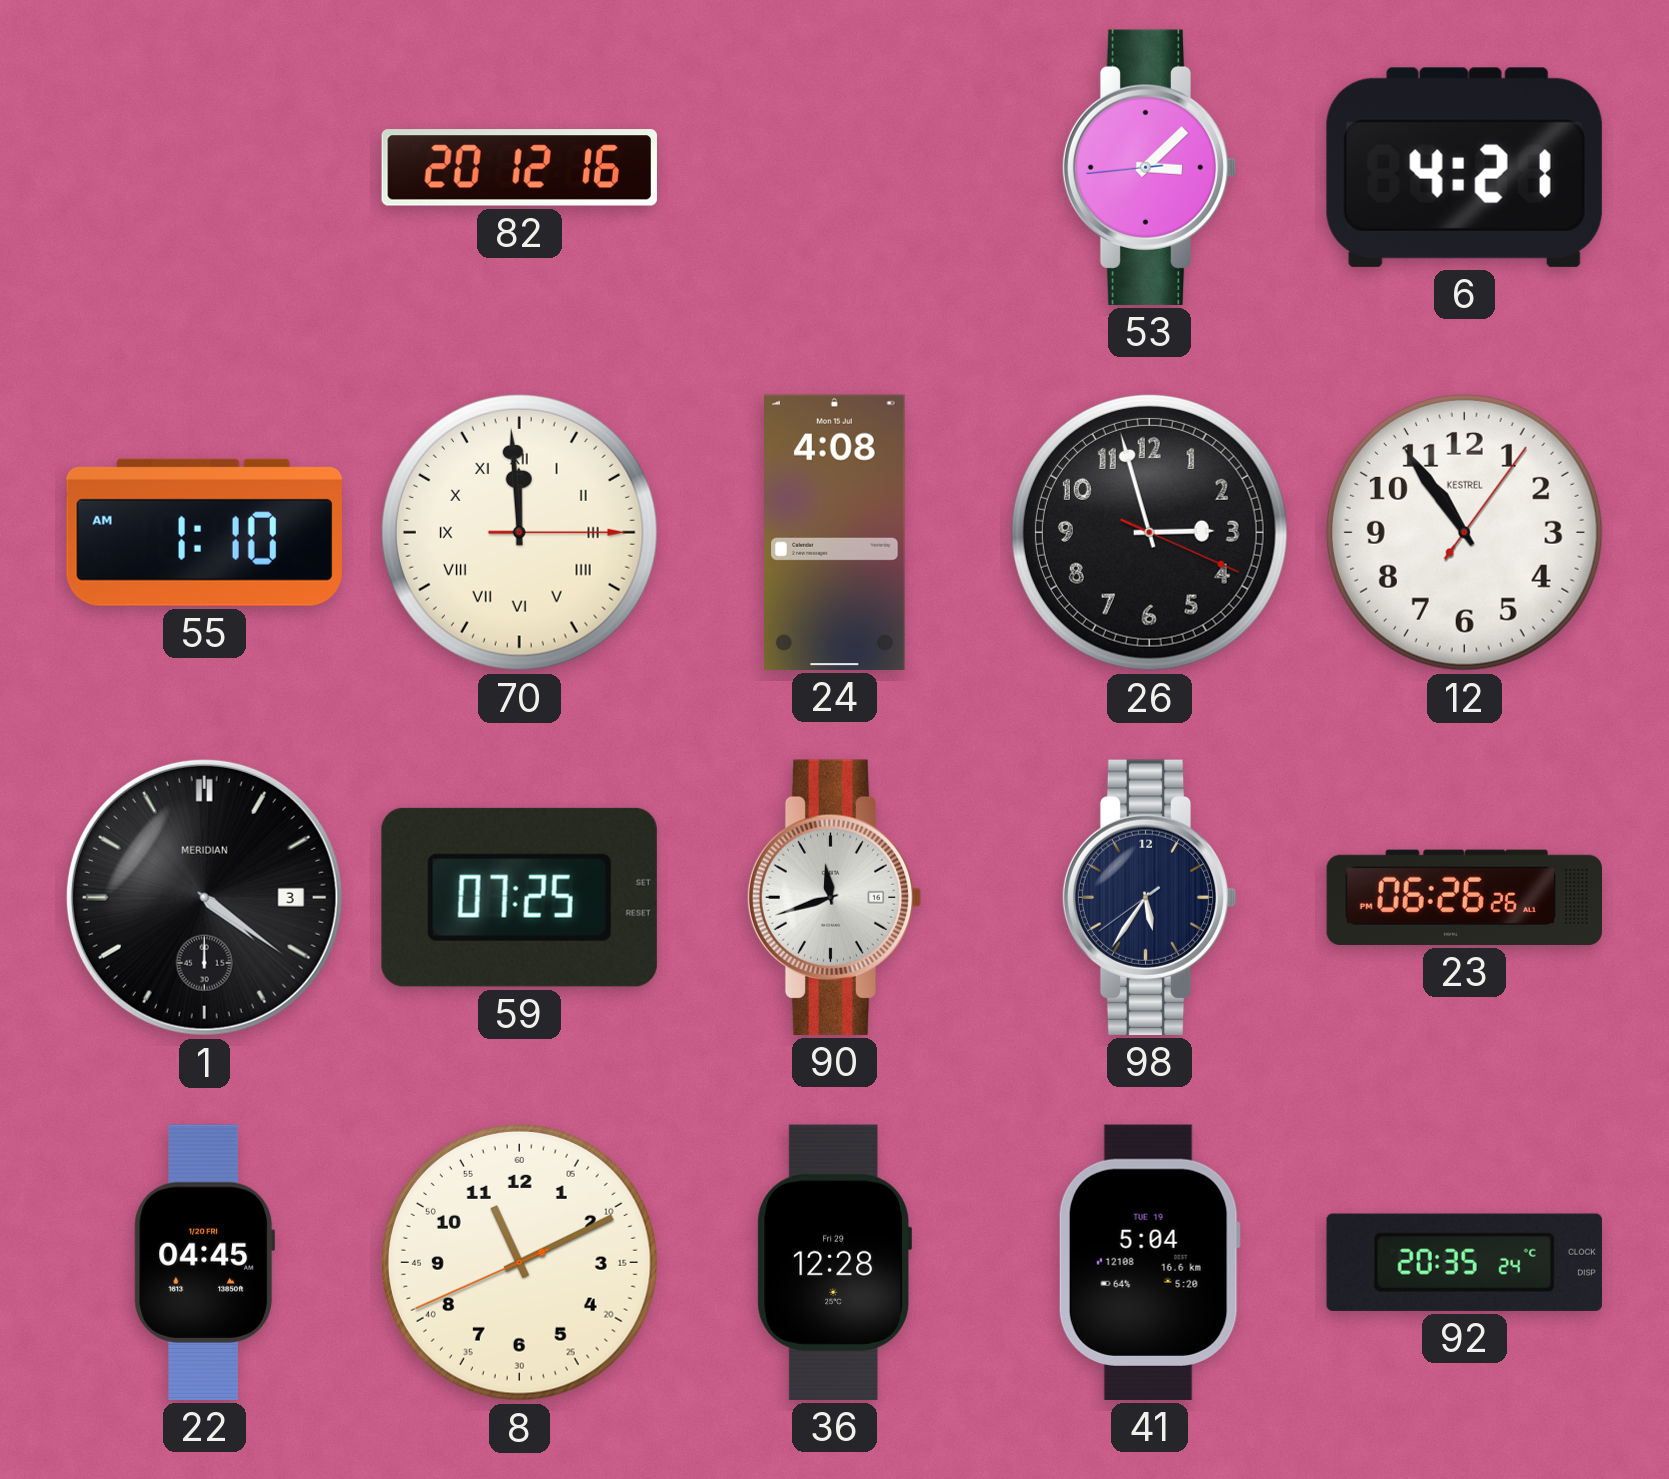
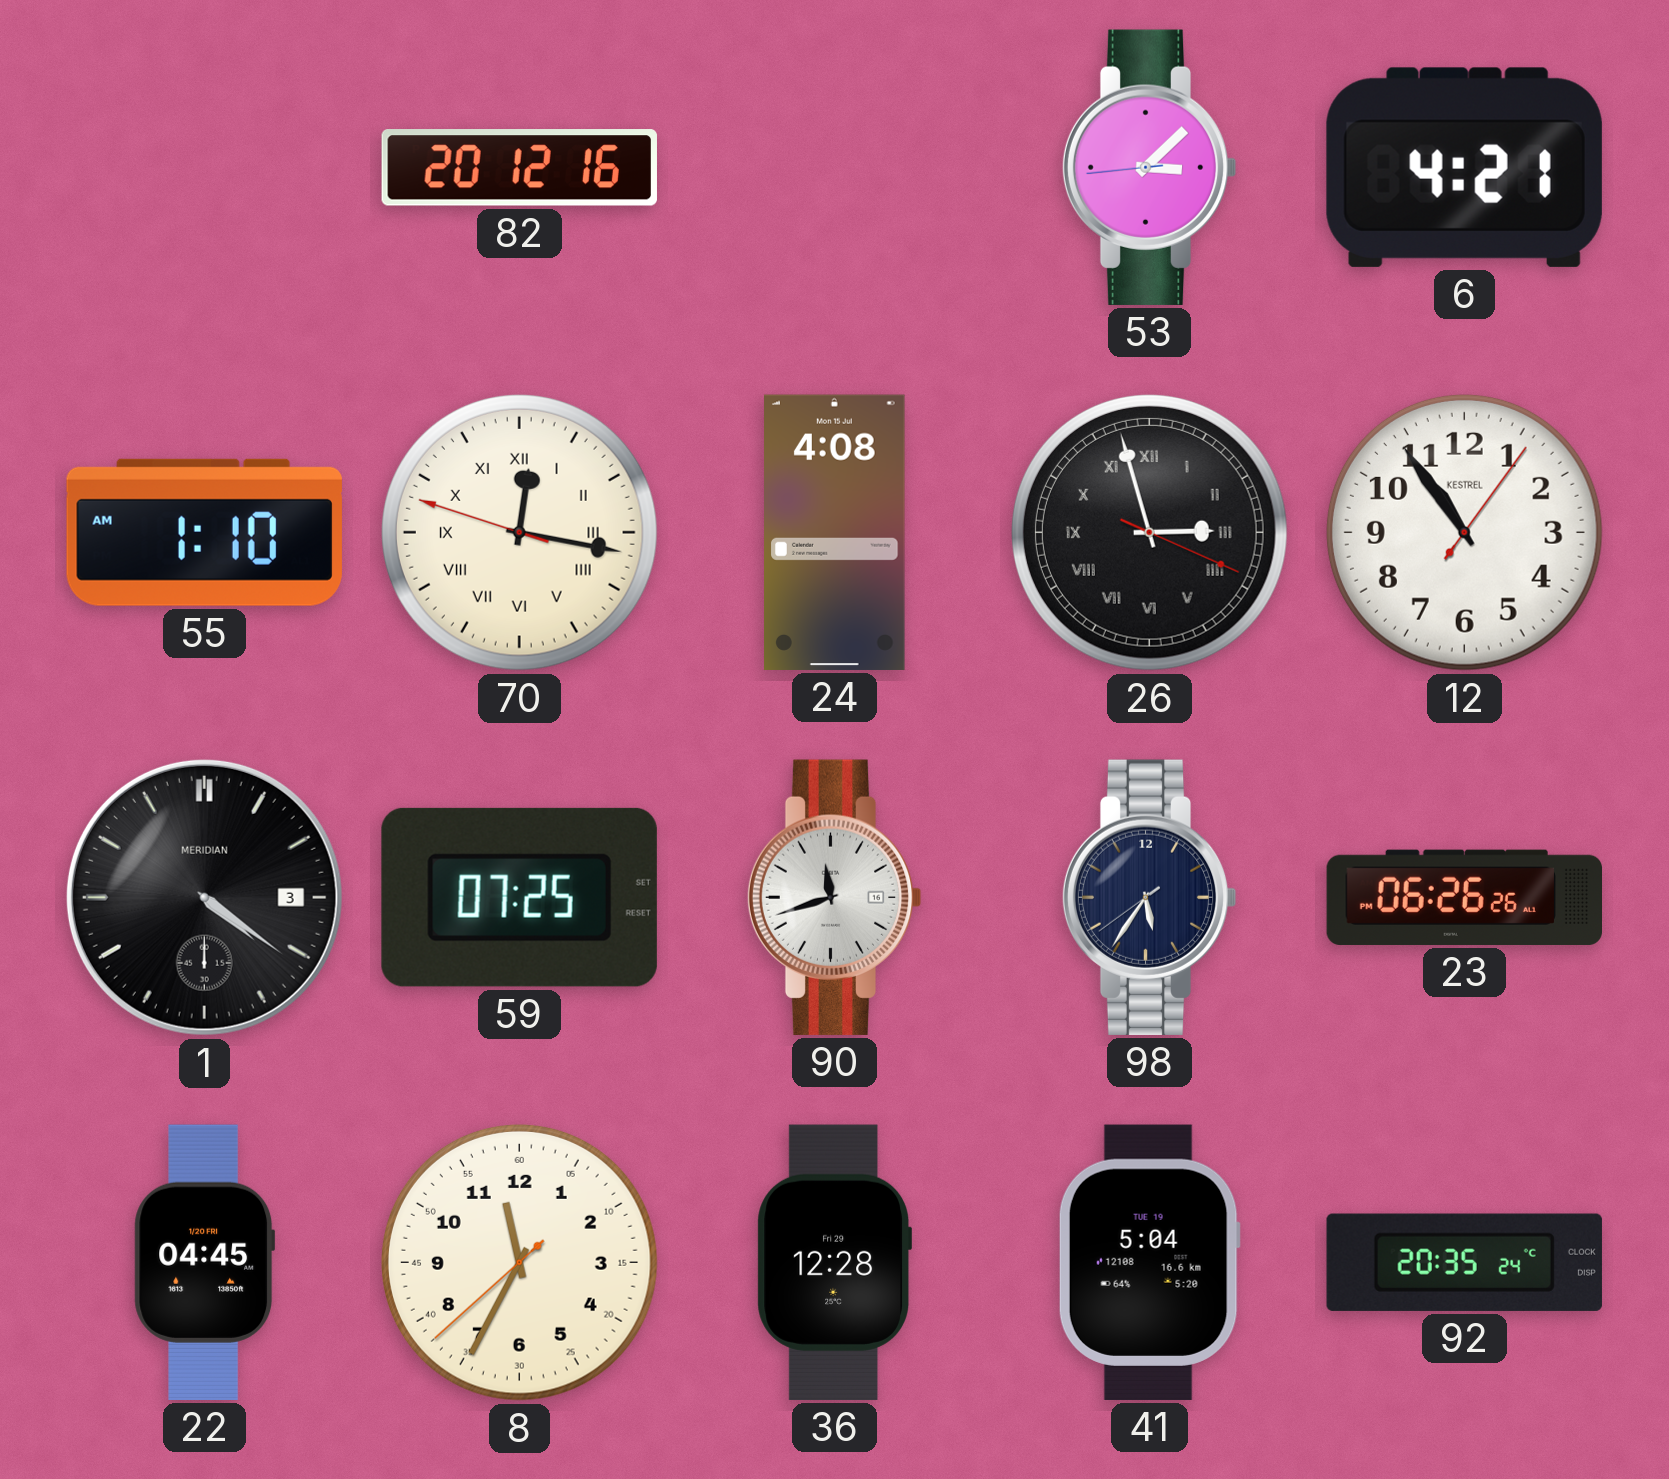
70: 11:59 -> 12:16 (519, 532)
26 numerals: Arabic -> Roman (1149, 532)
8: 11:10 -> 11:34 (519, 1262)
